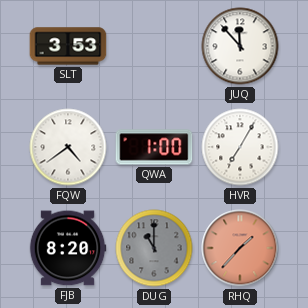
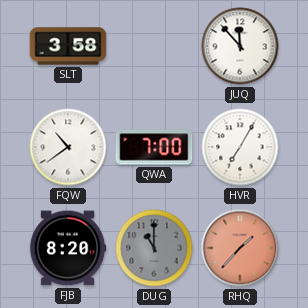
SLT: 3:53 -> 3:58 (68, 46)
FQW: 4:39 -> 10:39 (68, 147)
QWA: 1:00 -> 7:00 (154, 147)
